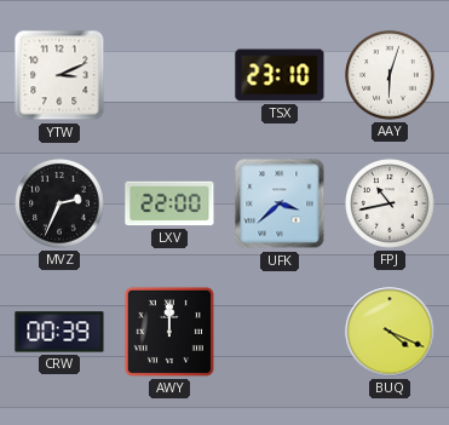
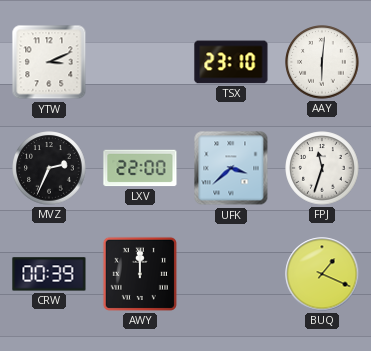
AAY: 6:03 -> 6:01 (322, 62)
FPJ: 10:43 -> 11:33 (322, 168)
BUQ: 4:19 -> 1:19 (322, 274)
